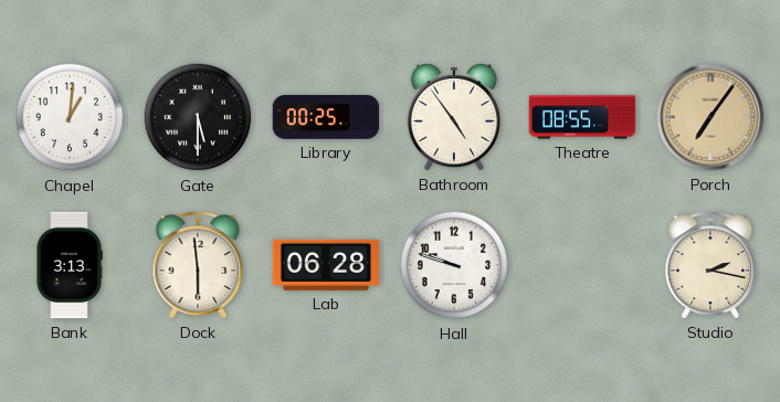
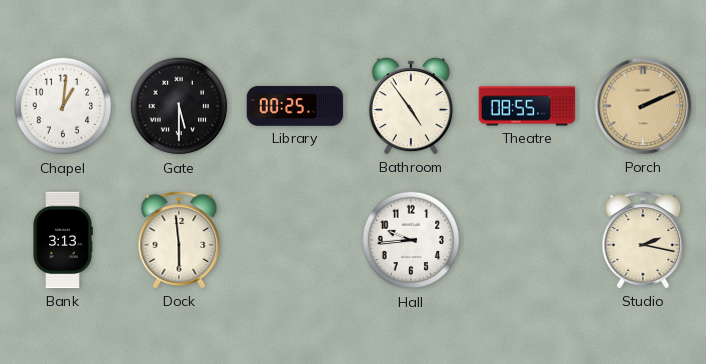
Porch: 7:06 -> 2:11 (643, 106)
Lab: 06:28 -> none (326, 265)
Hall: 9:48 -> 9:44 (411, 240)
